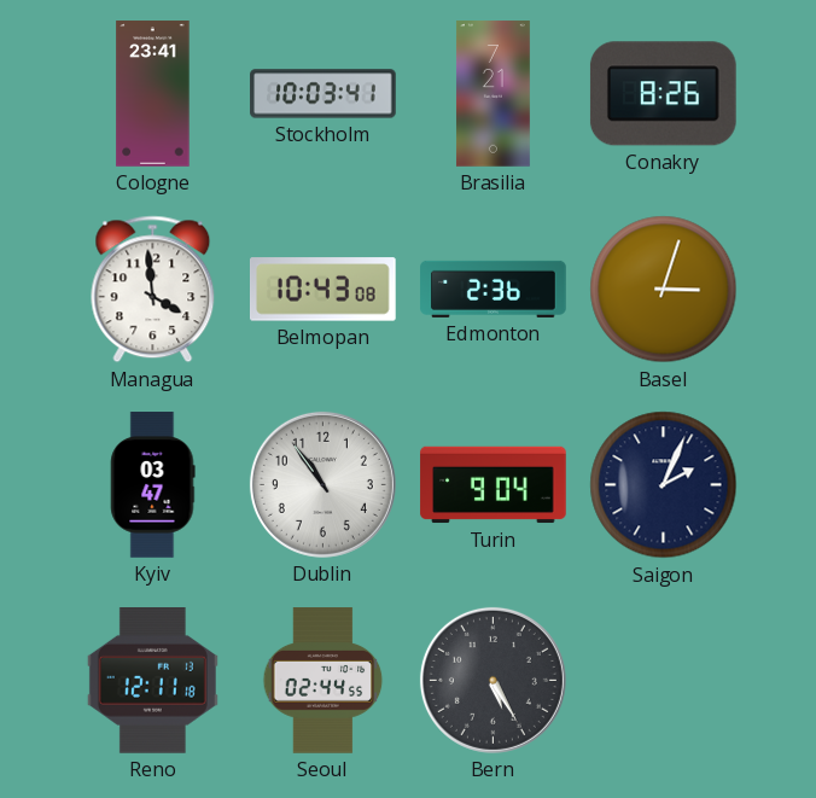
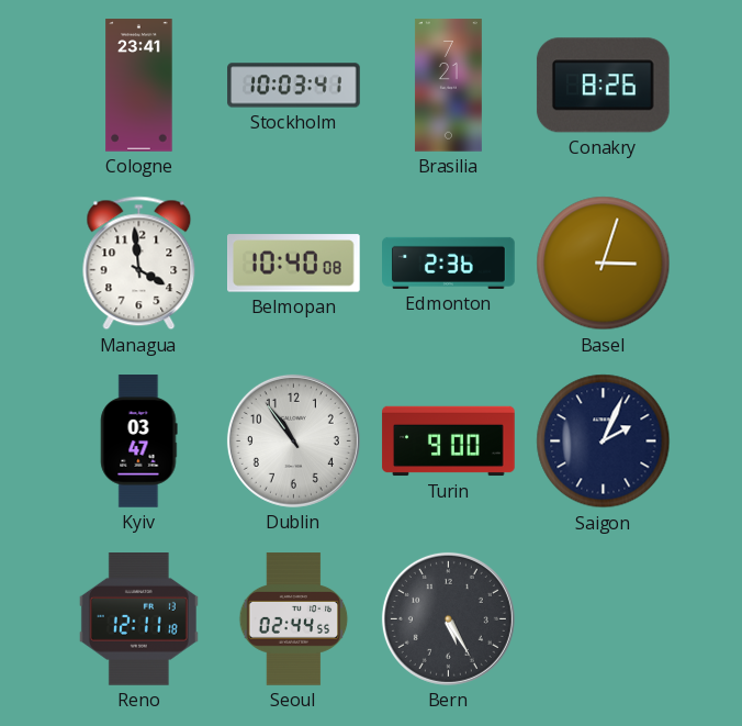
Belmopan: 10:43 -> 10:40 (294, 264)
Turin: 9:04 -> 9:00 (449, 442)
